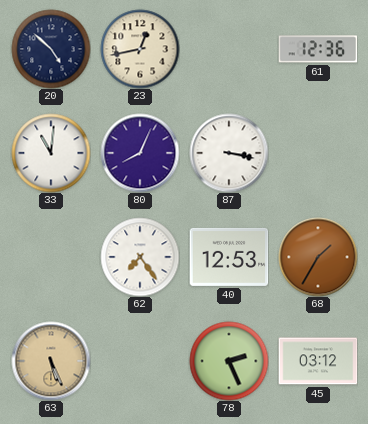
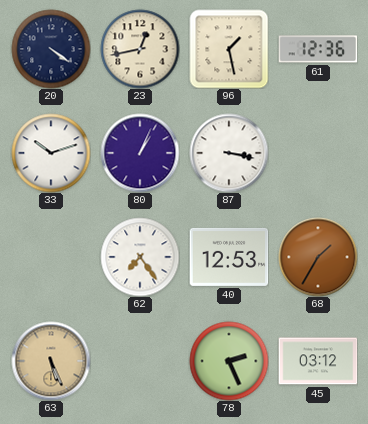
20: 4:52 -> 4:21 (51, 49)
96: none -> 1:28 (229, 49)
33: 11:01 -> 10:12 (51, 153)
80: 8:04 -> 1:04 (140, 153)
